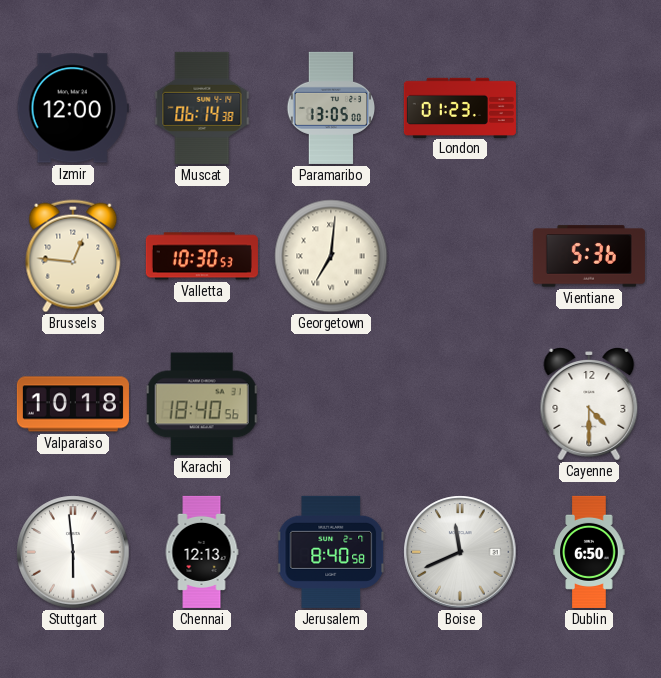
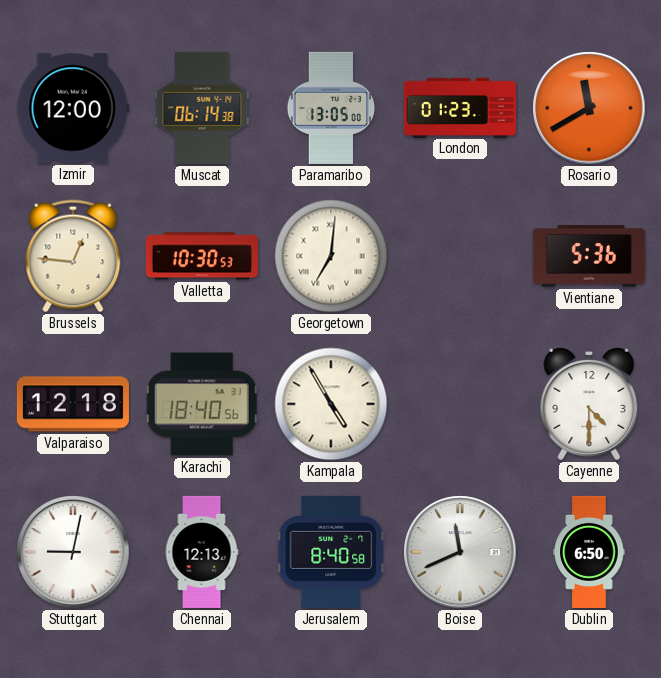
Rosario: none -> 11:40 (589, 108)
Valparaiso: 10:18 -> 12:18 (73, 404)
Kampala: none -> 4:55 (331, 404)
Stuttgart: 5:59 -> 9:02 (73, 552)
